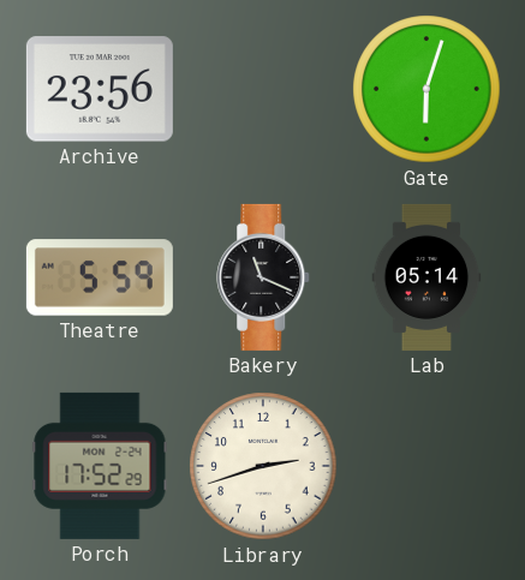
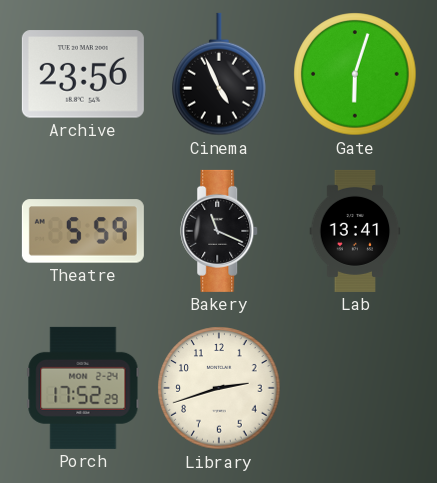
Cinema: none -> 4:56 (219, 74)
Lab: 05:14 -> 13:41 (355, 231)
